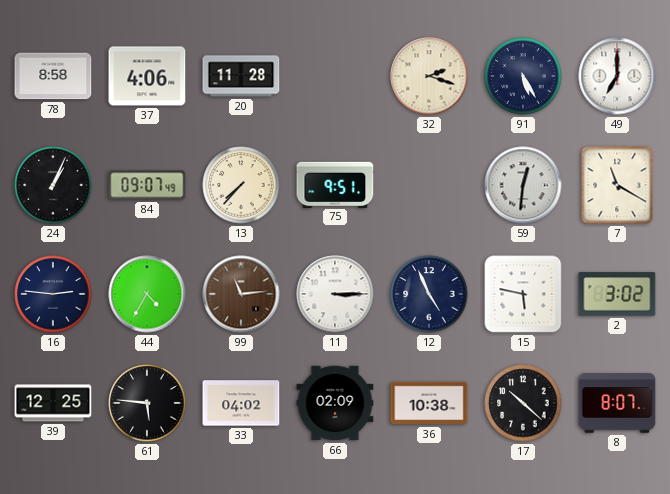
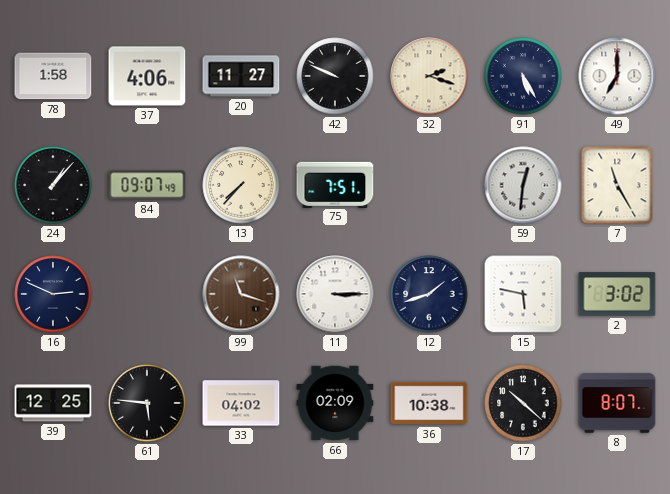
78: 8:58 -> 1:58 (53, 76)
20: 11:28 -> 11:27 (241, 76)
42: none -> 9:49 (335, 76)
24: 1:04 -> 1:07 (53, 185)
75: 9:51 -> 7:51 (335, 184)
7: 11:20 -> 11:25 (617, 185)
16: 2:46 -> 2:49 (53, 294)
44: 4:35 -> none (147, 294)
99: 11:14 -> 11:18 (241, 294)
12: 4:56 -> 1:42 (429, 294)
